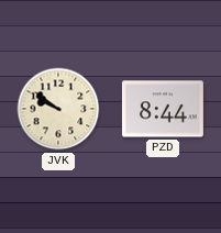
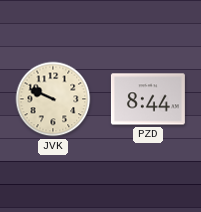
JVK: 9:51 -> 9:49 (53, 99)
